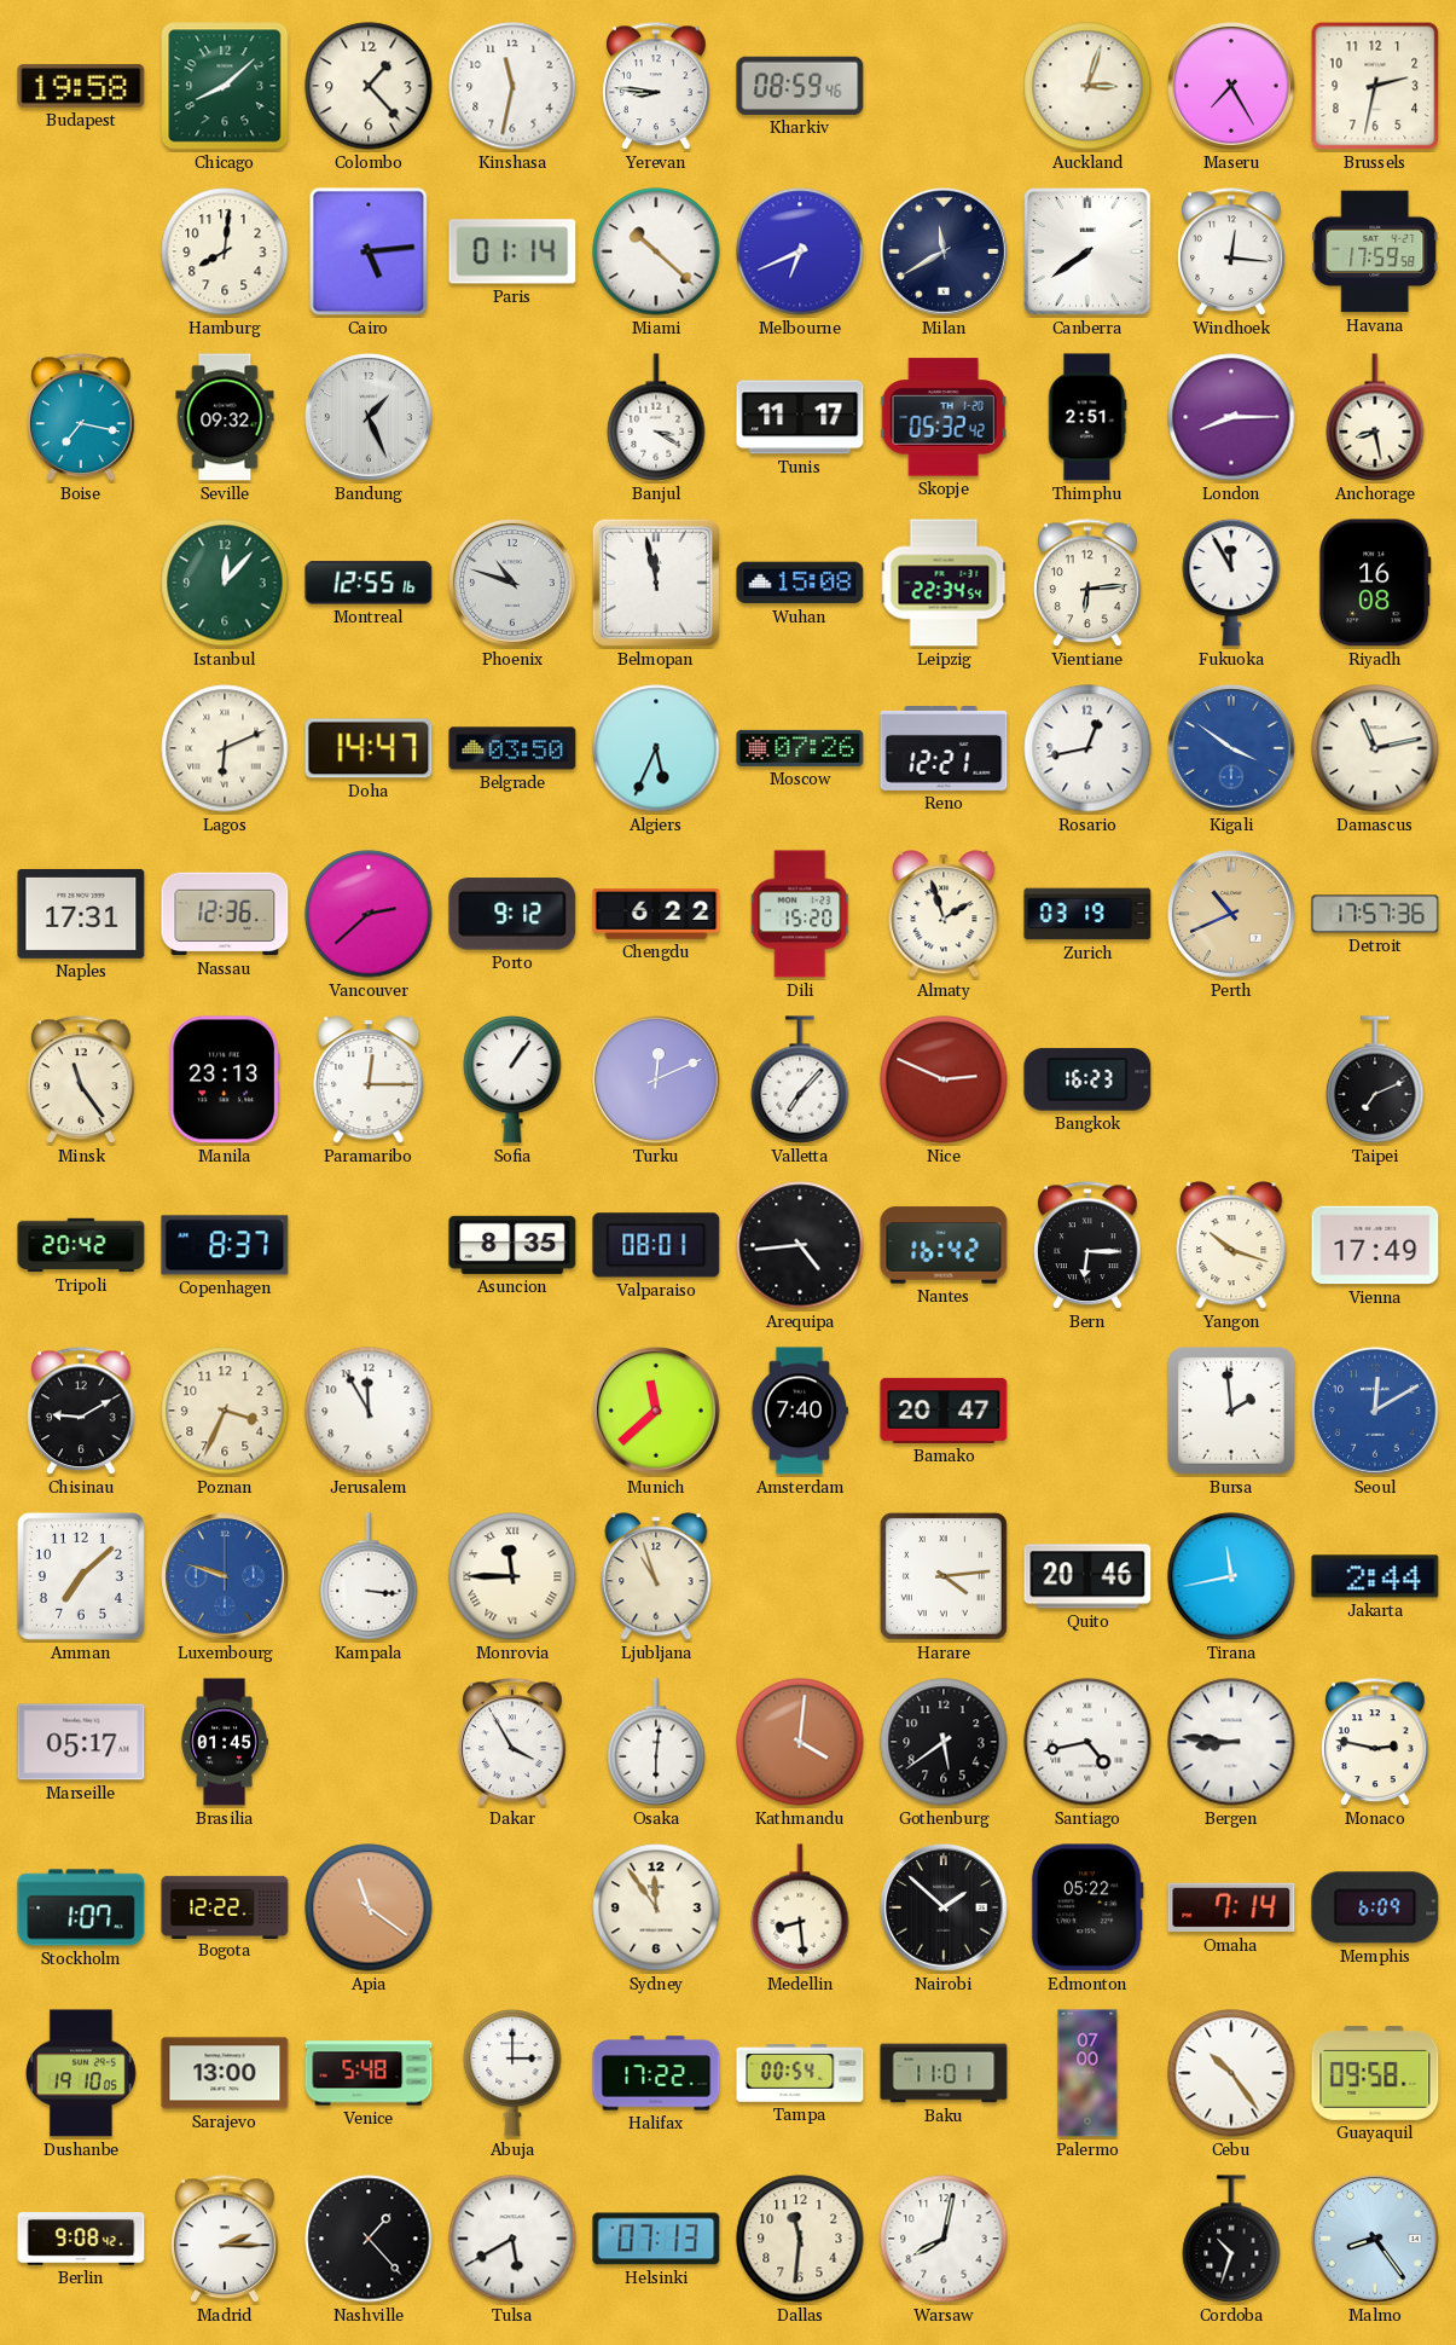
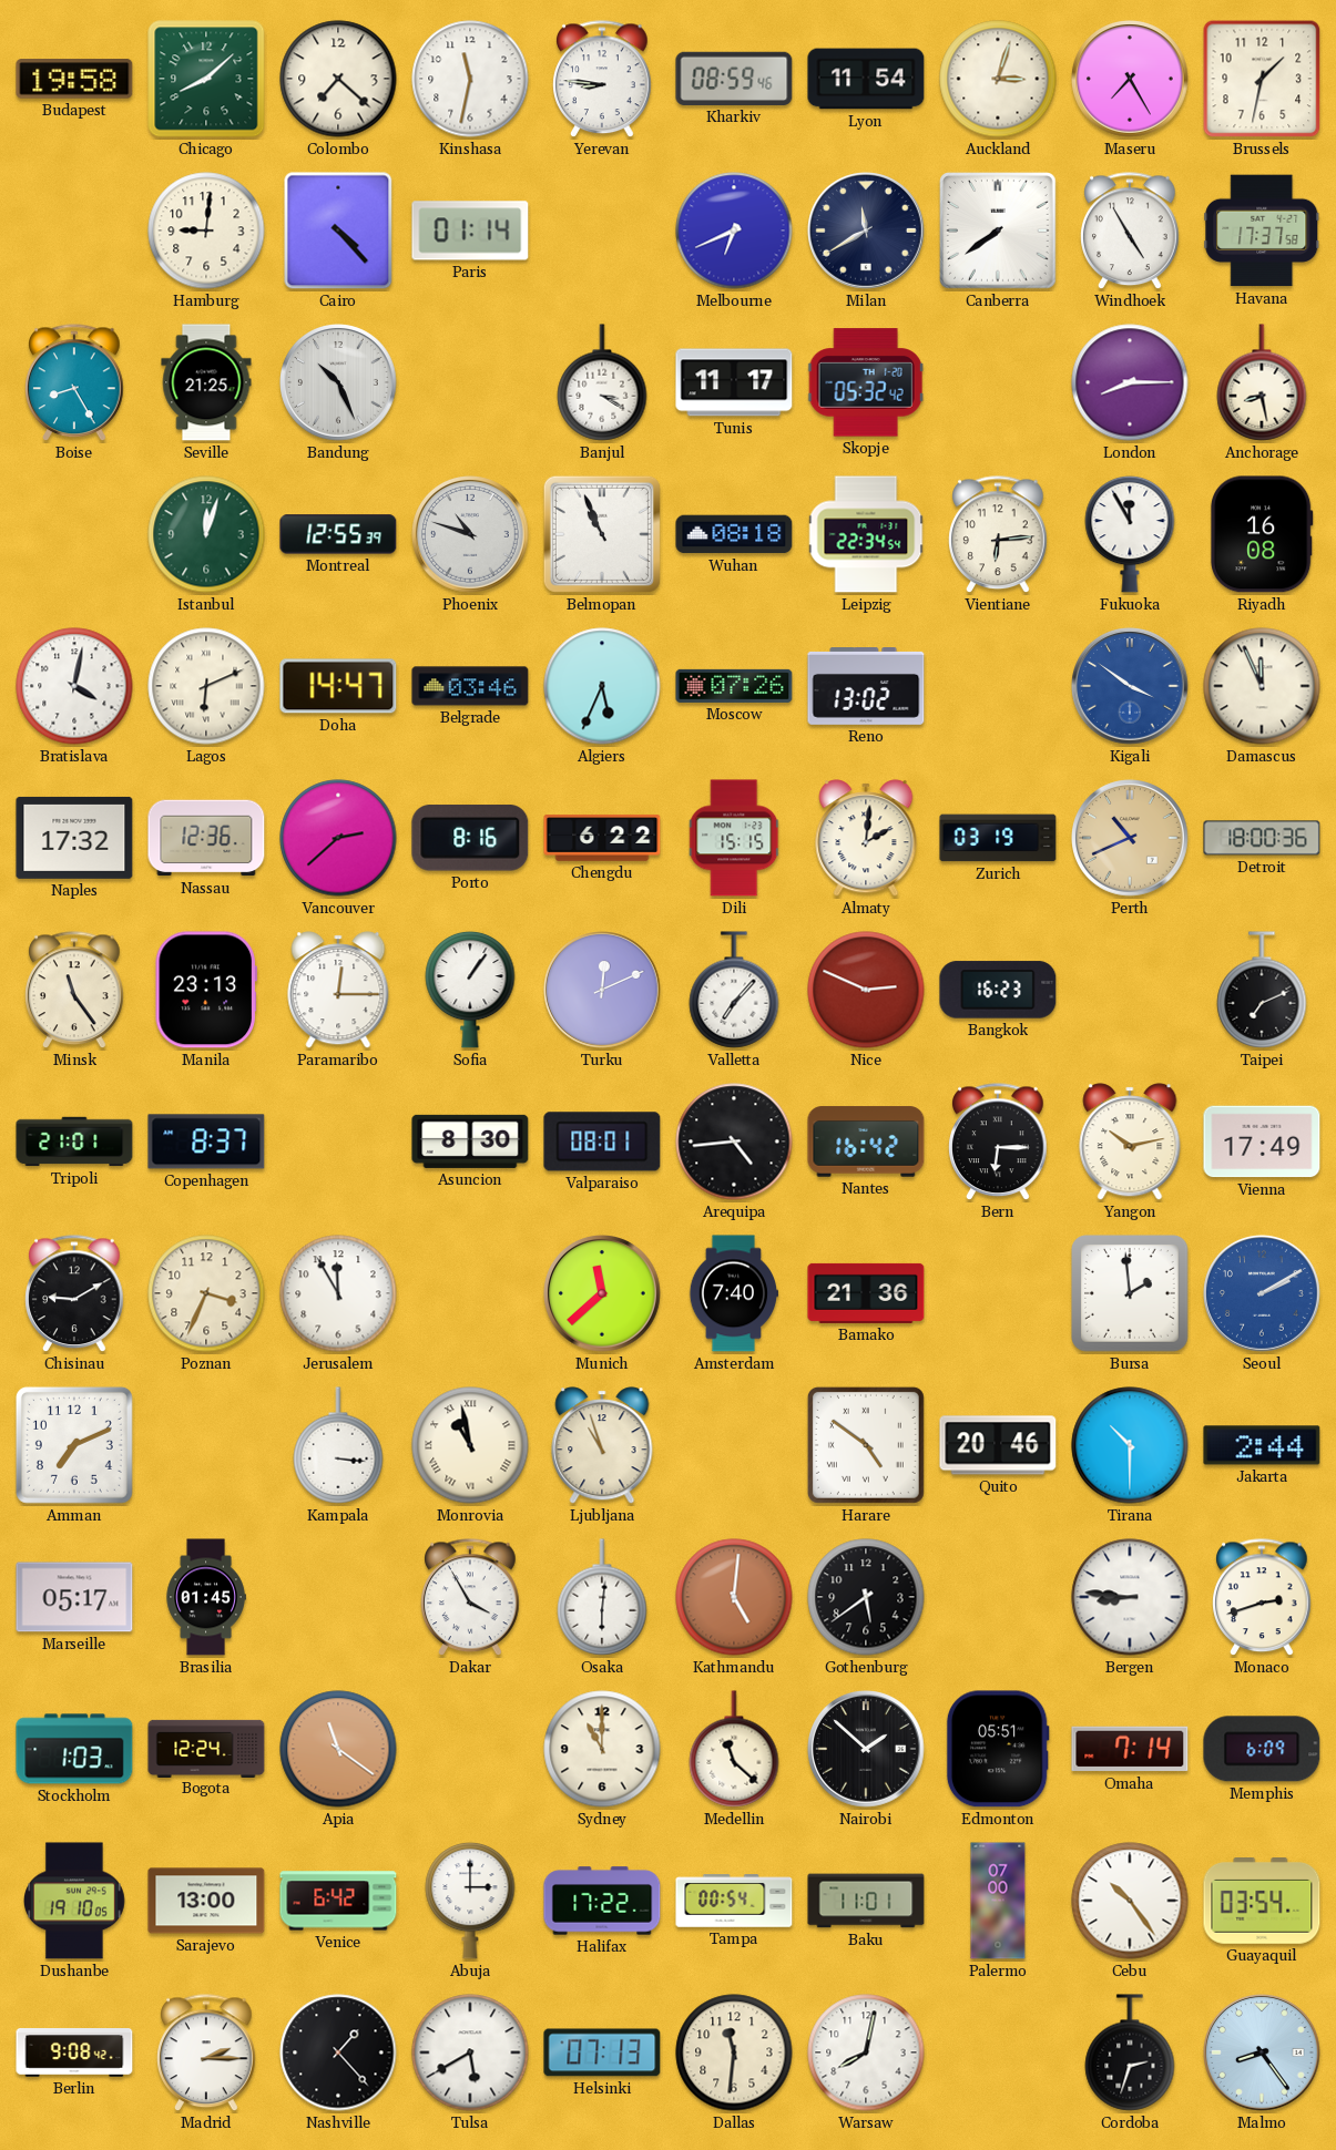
Colombo: 1:23 -> 7:22 (338, 79)
Lyon: none -> 11:54 (866, 79)
Brussels: 2:32 -> 1:32 (1262, 79)
Hamburg: 8:01 -> 9:01 (206, 231)
Cairo: 5:14 -> 4:23 (338, 231)
Miami: 10:22 -> none (656, 251)
Windhoek: 12:16 -> 4:55 (1130, 232)
Havana: 17:59 -> 17:37 (1262, 231)
Boise: 7:17 -> 8:25 (74, 383)
Seville: 09:32 -> 21:25 (206, 382)
Bandung: 1:26 -> 10:26 (338, 382)
Thimphu: 2:51 -> none (1087, 417)
Istanbul: 12:07 -> 12:03 (206, 534)
Montreal: 12:55:16 -> 12:55:39 (338, 534)
Belmopan: 11:58 -> 10:56 (602, 534)
Wuhan: 15:08 -> 08:18 (734, 534)
Bratislava: none -> 4:02 (74, 686)
Belgrade: 03:50 -> 03:46 (470, 686)
Reno: 12:21 -> 13:02 (866, 687)
Rosario: 12:43 -> none (1087, 748)
Damascus: 11:13 -> 11:56 (1262, 686)
Naples: 17:31 -> 17:32 (74, 838)
Porto: 9:12 -> 8:16 (470, 838)
Dili: 15:20 -> 15:15 (735, 838)
Almaty: 1:57 -> 2:01 (866, 838)
Detroit: 17:57 -> 18:00 (1262, 838)
Tripoli: 20:42 -> 21:01 (74, 1141)
Asuncion: 8:35 -> 8:30 (470, 1141)
Yangon: 10:18 -> 10:13 (1130, 1141)
Bamako: 20:47 -> 21:36 (866, 1293)
Seoul: 12:10 -> 2:10 (1262, 1293)
Amman: 7:08 -> 7:11 (74, 1445)
Luxembourg: 9:48 -> none (225, 1576)
Monrovia: 11:45 -> 10:58 (470, 1445)
Harare: 4:14 -> 4:51 (866, 1445)
Tirana: 11:43 -> 10:30 (1130, 1445)
Kathmandu: 4:01 -> 5:01 (734, 1597)
Santiago: 4:43 -> none (1087, 1742)
Monaco: 2:47 -> 2:42 (1262, 1598)
Stockholm: 1:07 -> 1:03 (74, 1749)
Bogota: 12:22 -> 12:24 (206, 1748)
Sydney: 11:54 -> 11:00 (602, 1749)
Medellin: 8:29 -> 11:22 (734, 1749)
Edmonton: 05:22 -> 05:51 (998, 1749)
Venice: 5:48 -> 6:42 (338, 1901)
Guayaquil: 09:58 -> 03:54 (1262, 1902)
Cordoba: 10:33 -> 2:33 (1130, 2052)
